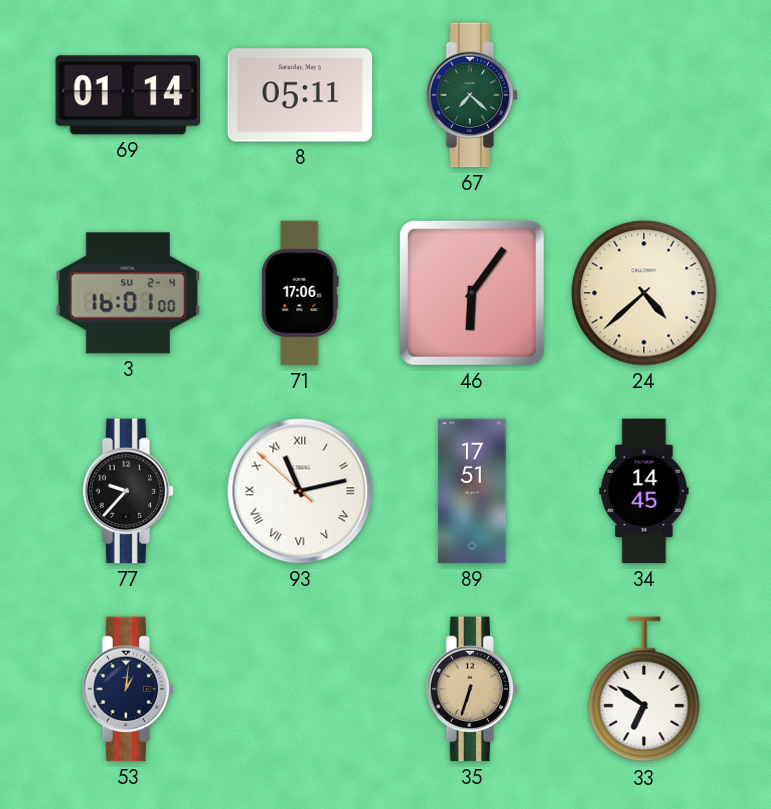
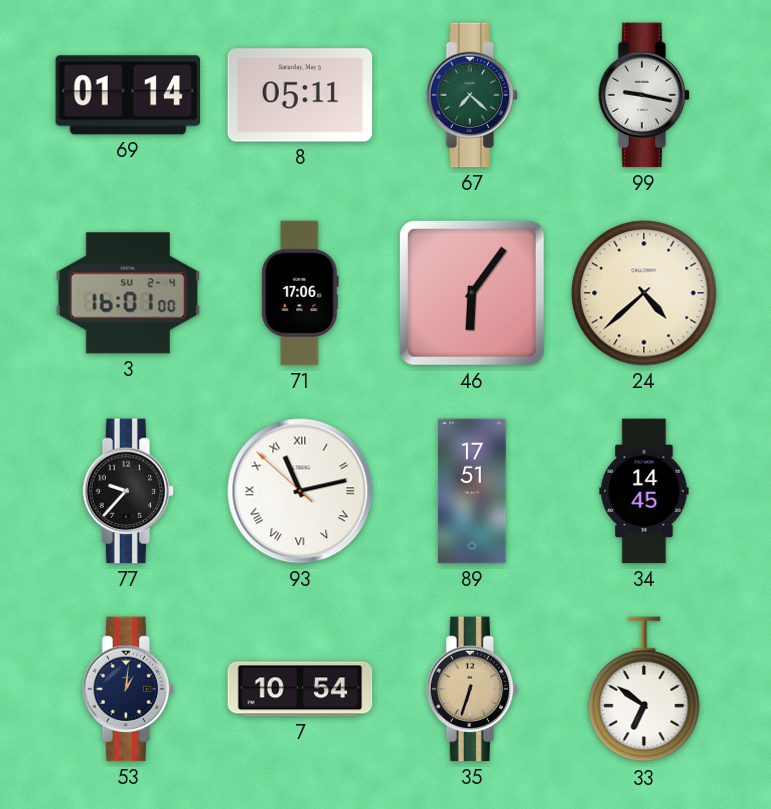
99: none -> 9:17 (644, 95)
7: none -> 10:54 (300, 689)
